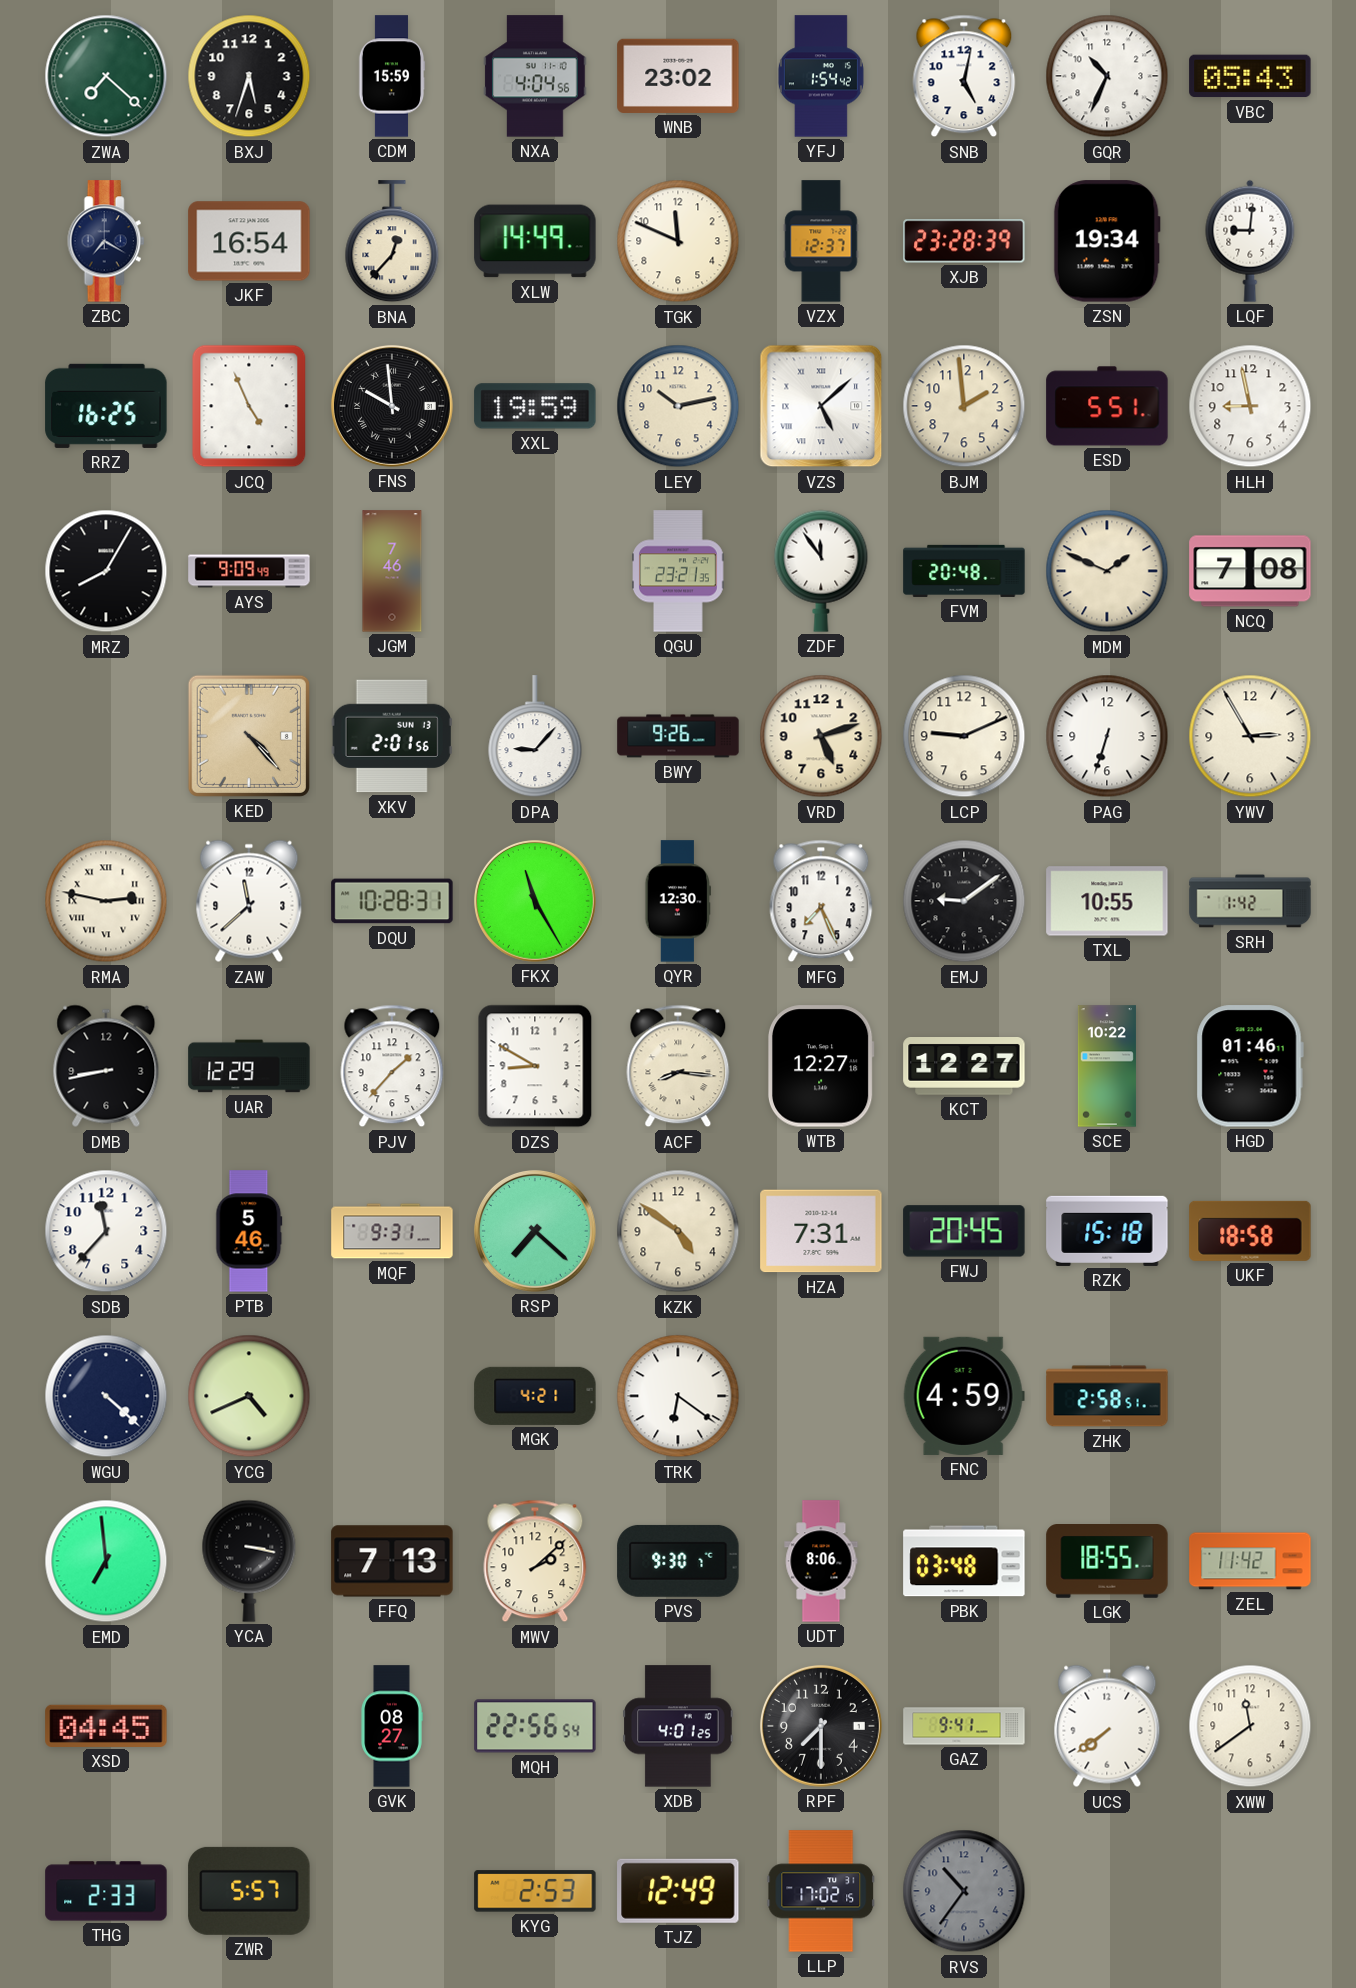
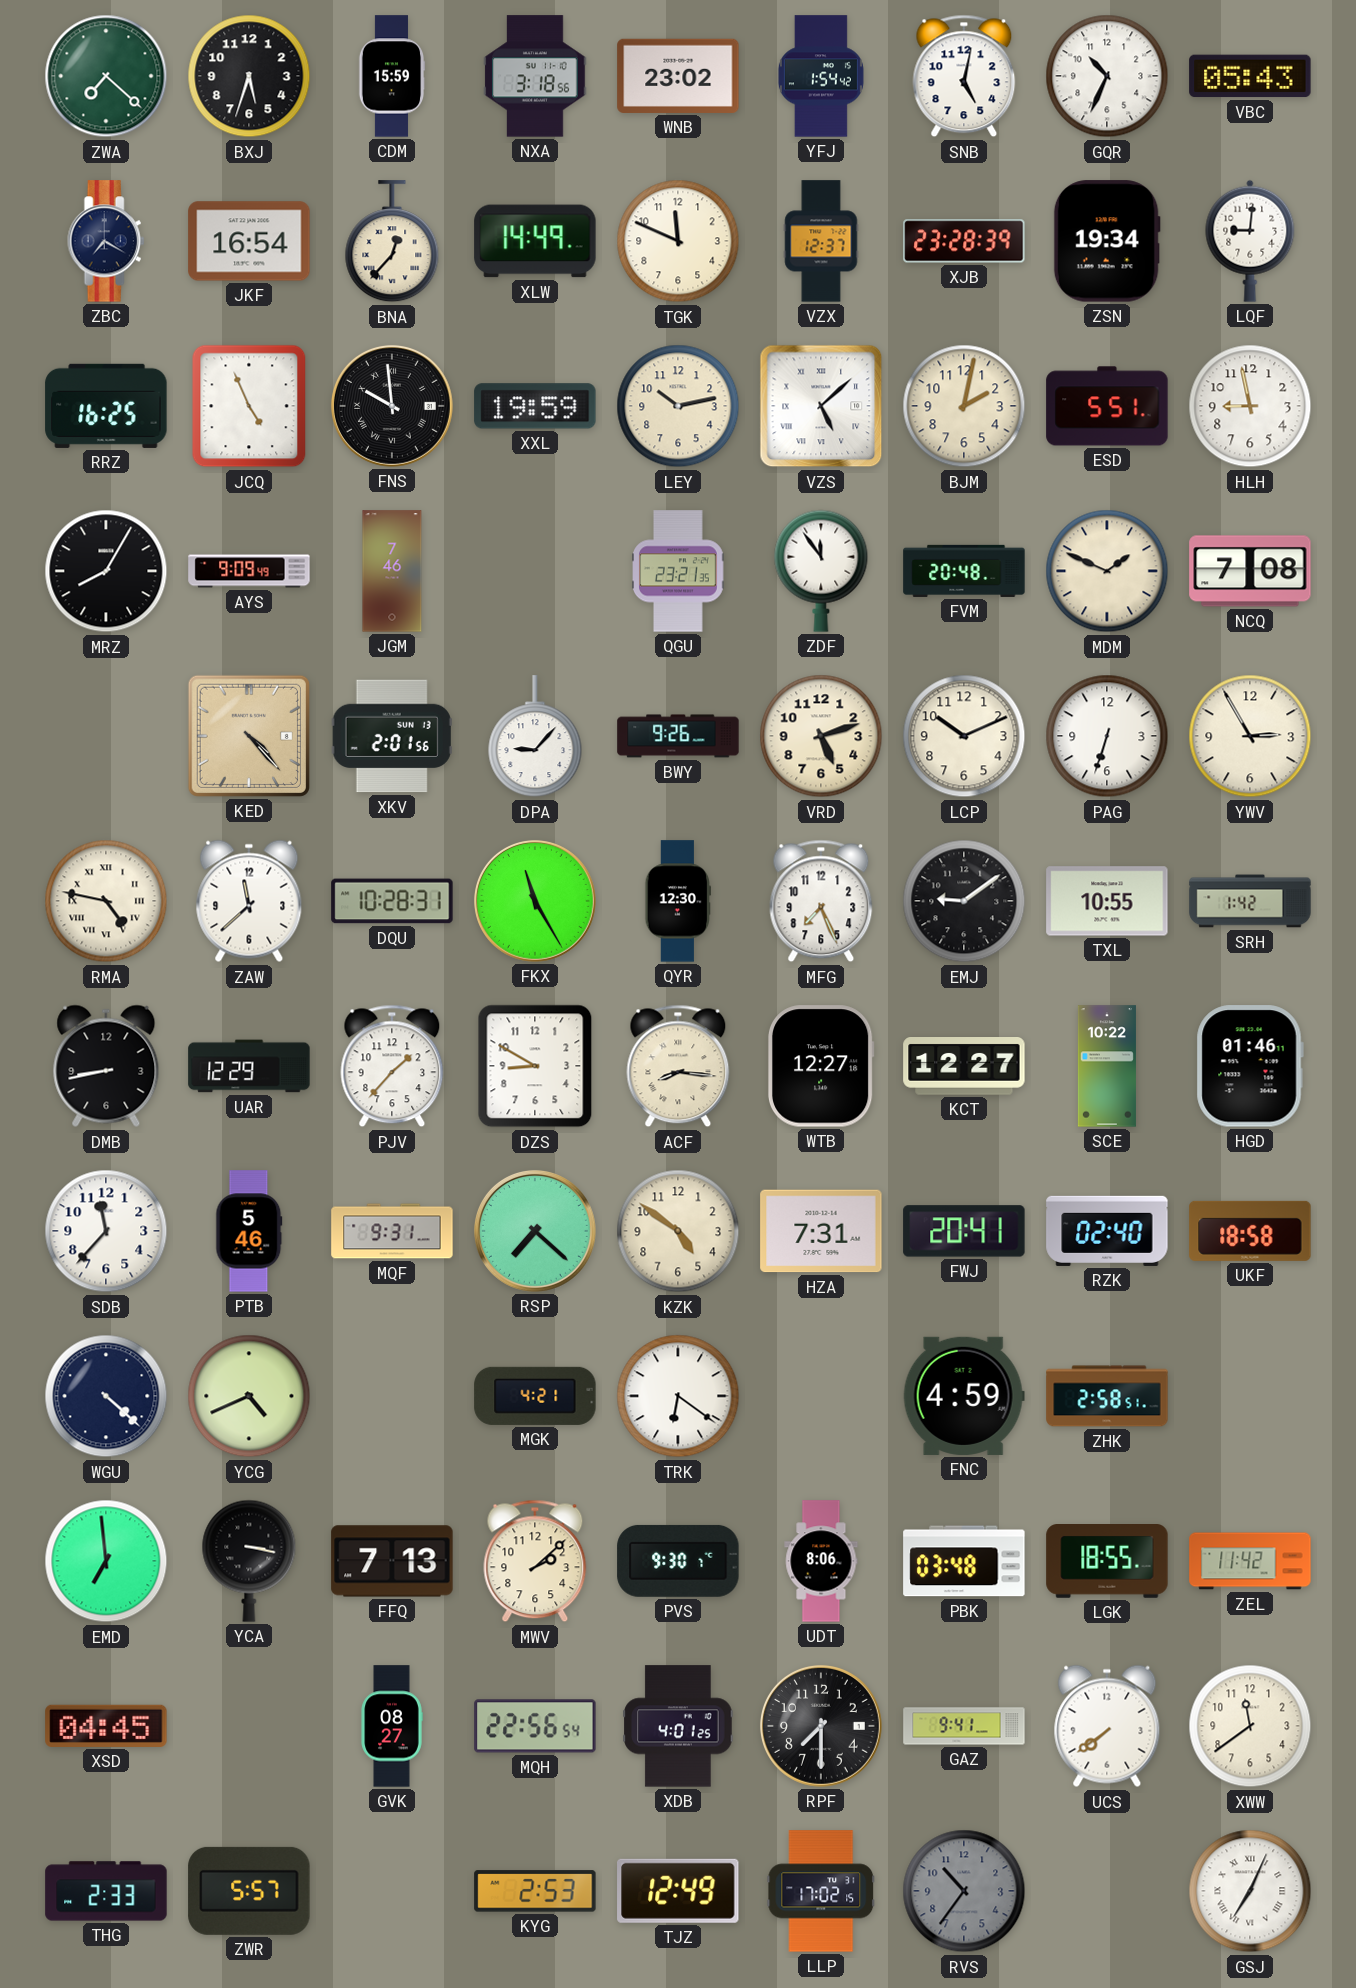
NXA: 4:04 -> 3:18 (535, 76)
BJM: 1:59 -> 2:02 (964, 406)
LCP: 9:11 -> 10:11 (964, 736)
RMA: 2:47 -> 4:47 (106, 901)
FWJ: 20:45 -> 20:41 (964, 1231)
RZK: 15:18 -> 02:40 (1107, 1231)
GSJ: none -> 7:04 (1250, 1891)
